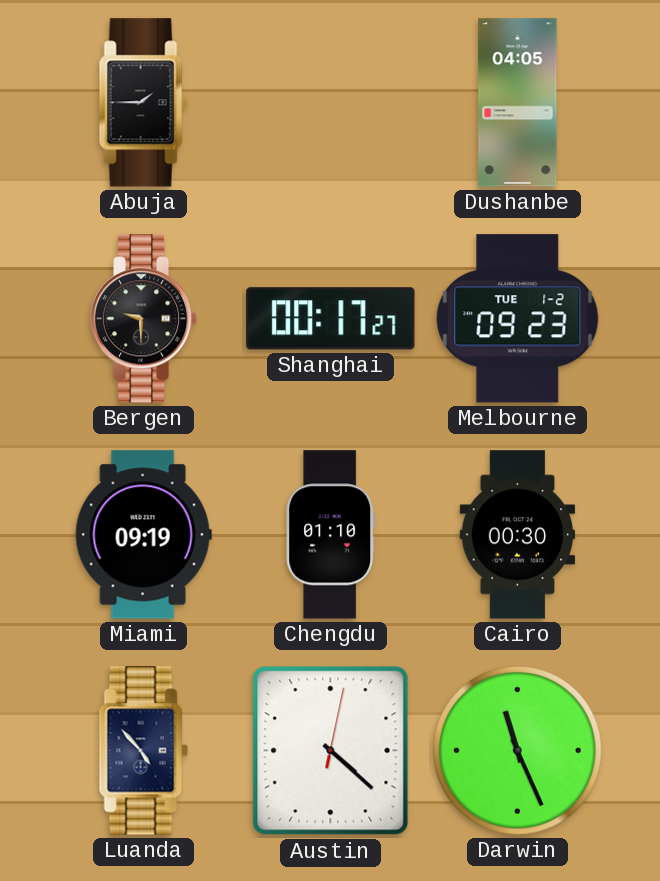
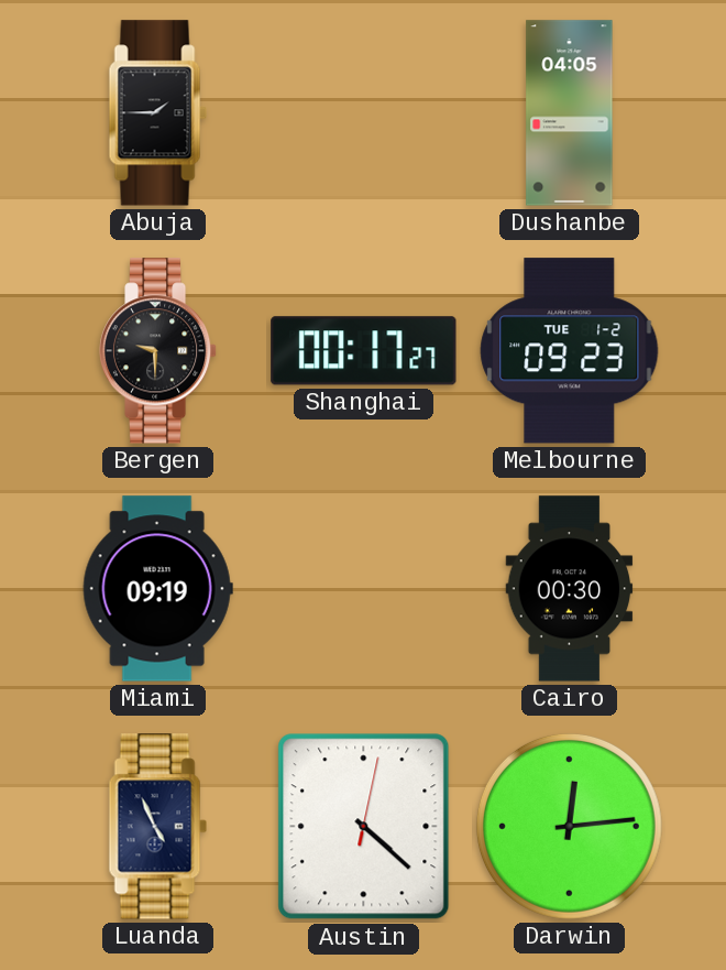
Chengdu: 01:10 -> none (331, 535)
Luanda: 4:53 -> 4:56 (157, 827)
Darwin: 11:26 -> 12:14 (569, 826)
